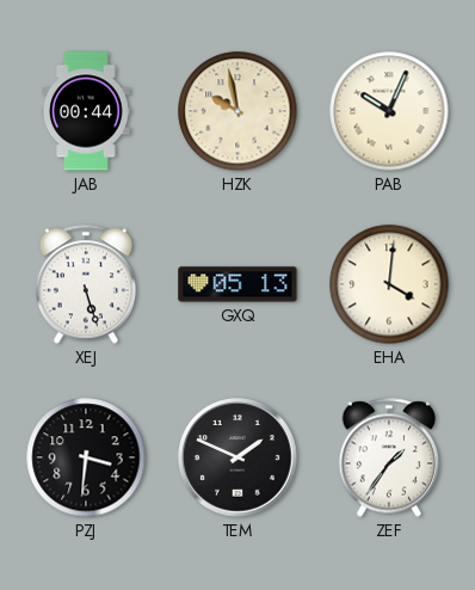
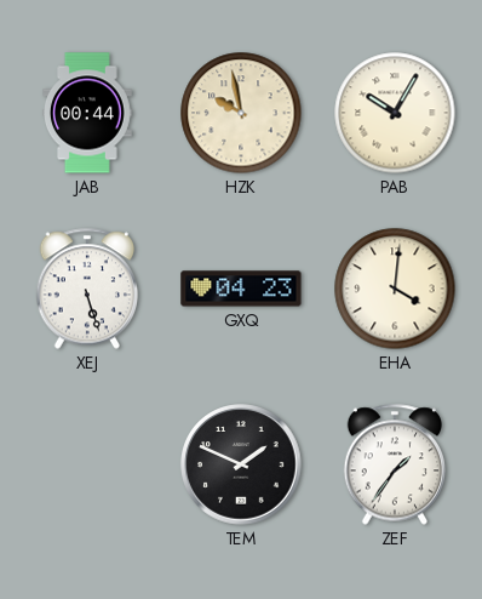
PAB: 10:04 -> 10:05 (395, 113)
GXQ: 05:13 -> 04:23 (241, 289)
PZJ: 3:31 -> none (86, 457)
